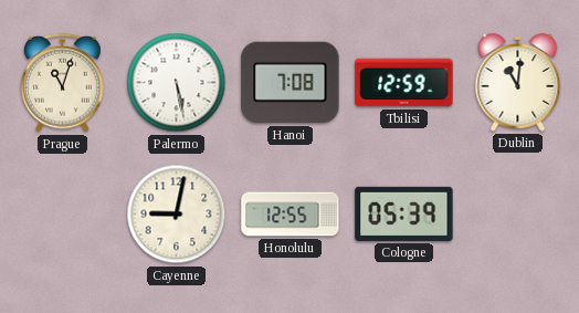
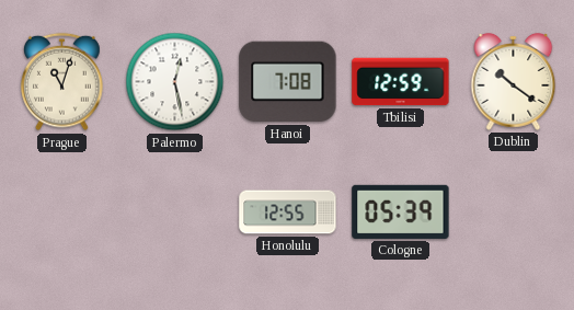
Palermo: 5:28 -> 12:28 (175, 82)
Dublin: 11:01 -> 10:21 (514, 81)
Cayenne: 9:02 -> none (177, 215)
